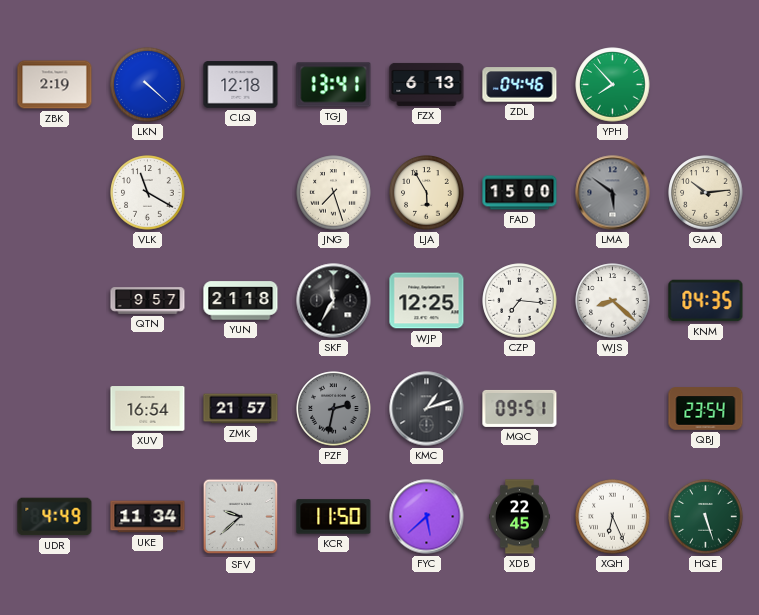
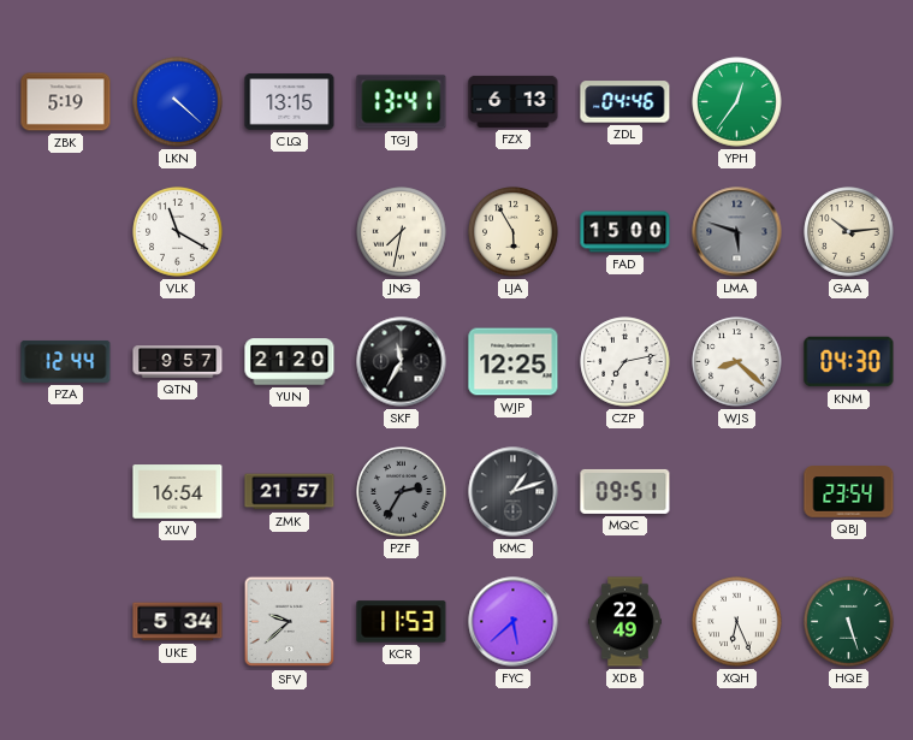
ZBK: 2:19 -> 5:19 (66, 102)
CLQ: 12:18 -> 13:15 (290, 102)
YPH: 7:53 -> 12:36 (737, 102)
JNG: 7:27 -> 7:32 (402, 232)
LMA: 5:51 -> 5:48 (737, 232)
PZA: none -> 12:44 (66, 361)
YUN: 21:18 -> 21:20 (290, 362)
CZP: 7:16 -> 7:13 (626, 362)
KNM: 04:35 -> 04:30 (849, 362)
PZF: 2:32 -> 2:35 (402, 492)
UDR: 4:49 -> none (55, 517)
UKE: 11:34 -> 5:34 (178, 622)
KCR: 11:50 -> 11:53 (402, 622)
XDB: 22:45 -> 22:49 (626, 622)
